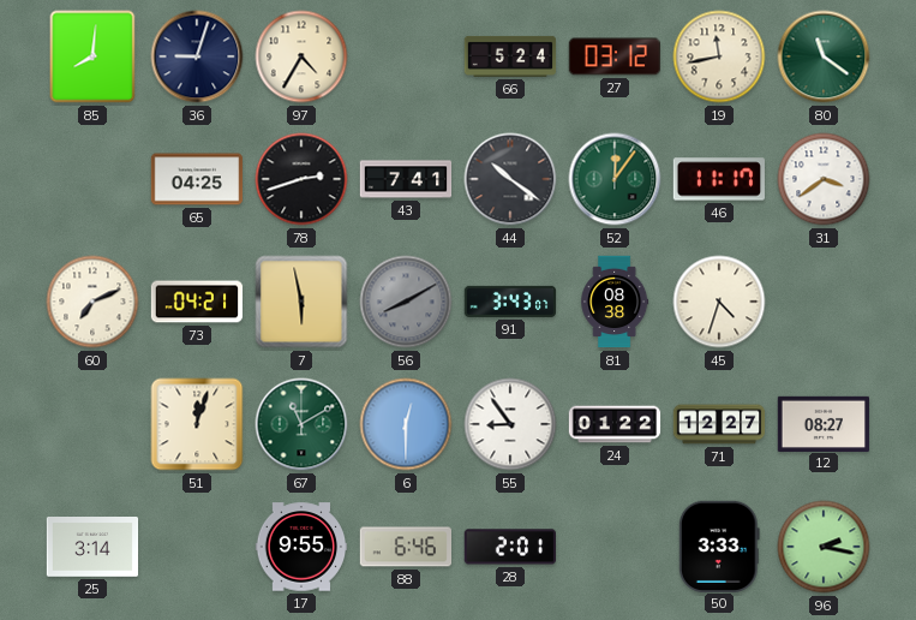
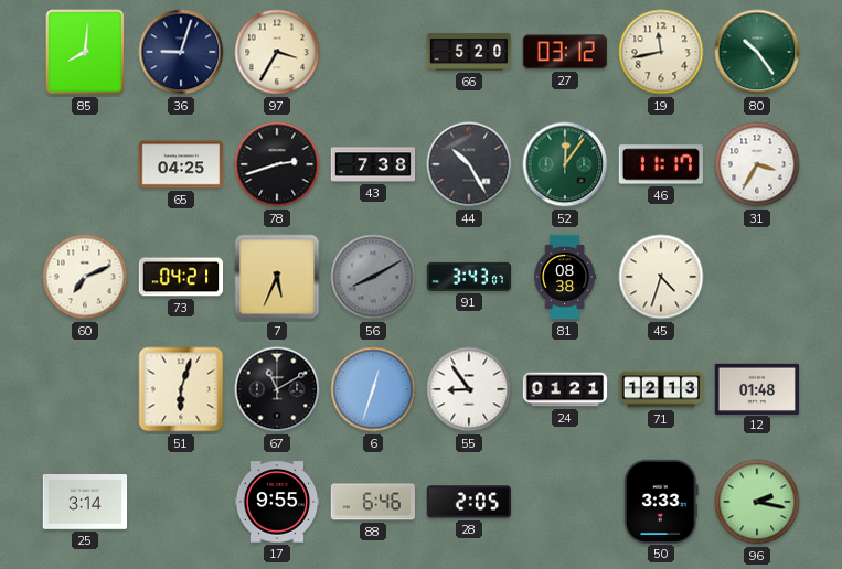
97: 4:35 -> 3:35 (277, 52)
66: 5:24 -> 5:20 (469, 52)
80: 11:21 -> 10:24 (757, 52)
43: 7:41 -> 7:38 (373, 164)
44: 10:21 -> 10:25 (469, 164)
31: 3:39 -> 3:35 (757, 164)
7: 5:58 -> 5:34 (277, 277)
51: 12:03 -> 6:03 (181, 389)
67 dial: green -> black (277, 389)
6: 12:30 -> 12:33 (373, 389)
24: 01:22 -> 01:21 (565, 389)
71: 12:27 -> 12:13 (661, 389)
12: 08:27 -> 01:48 (757, 388)
28: 2:01 -> 2:05 (469, 502)
